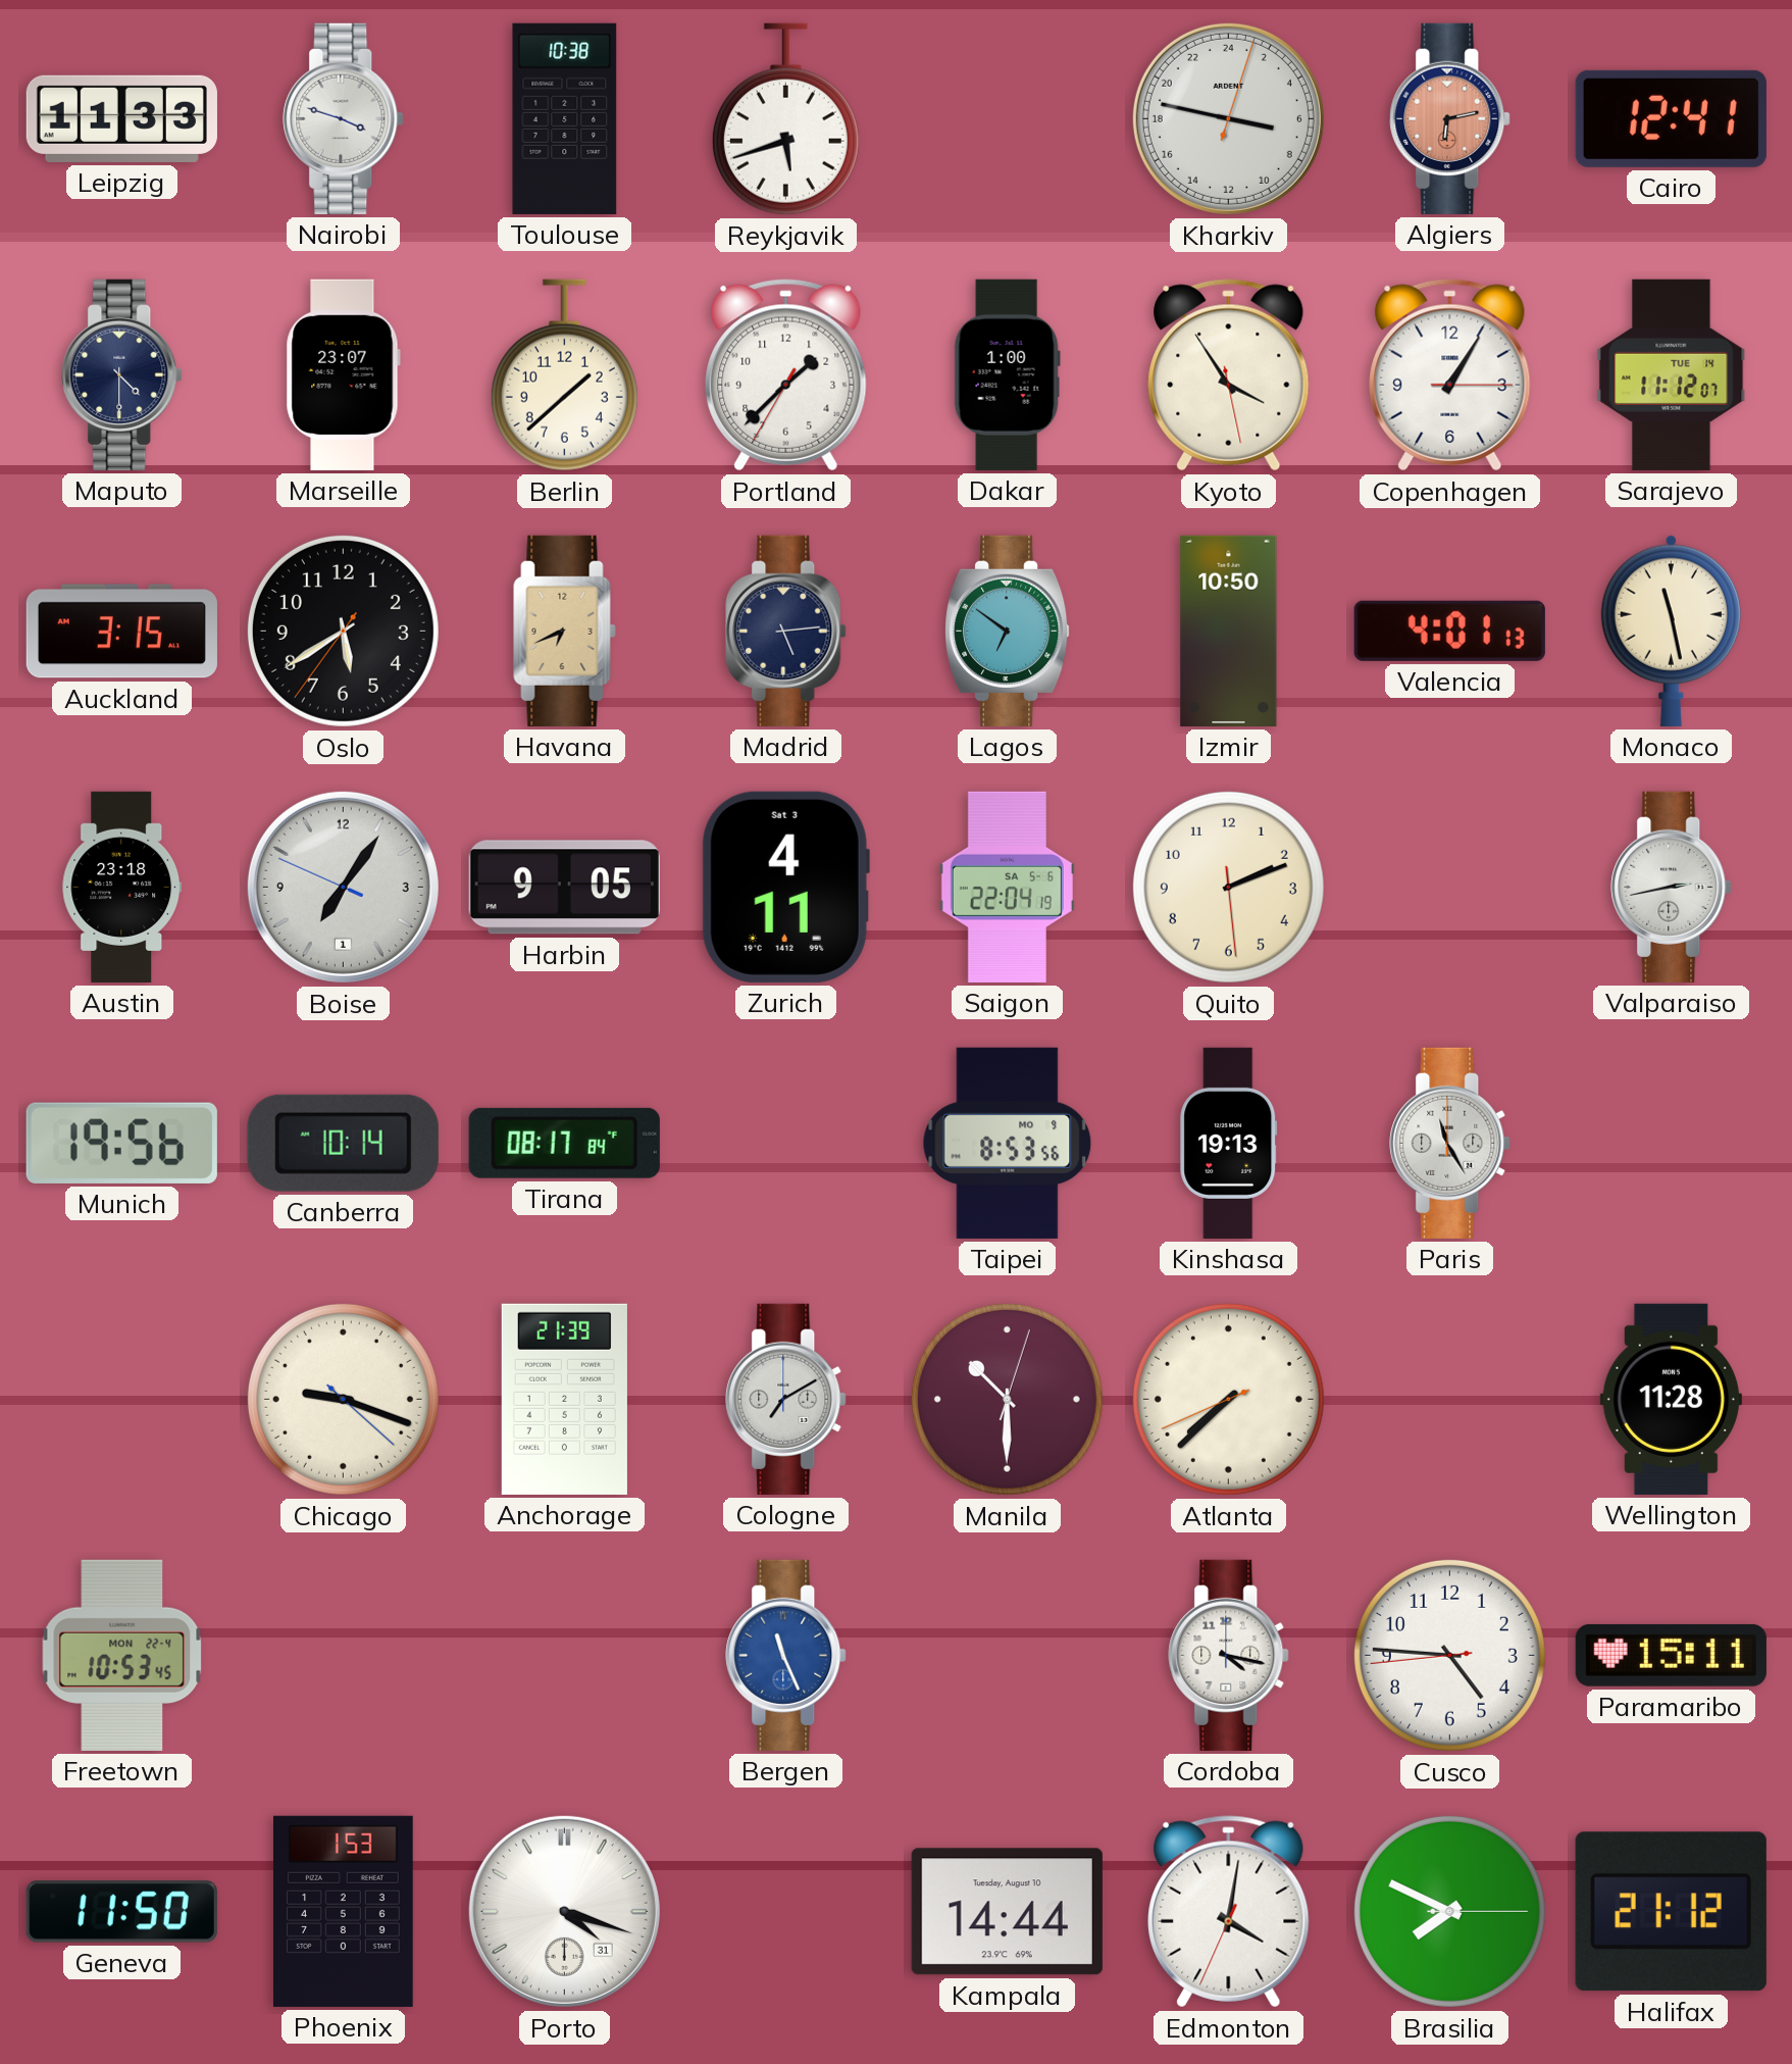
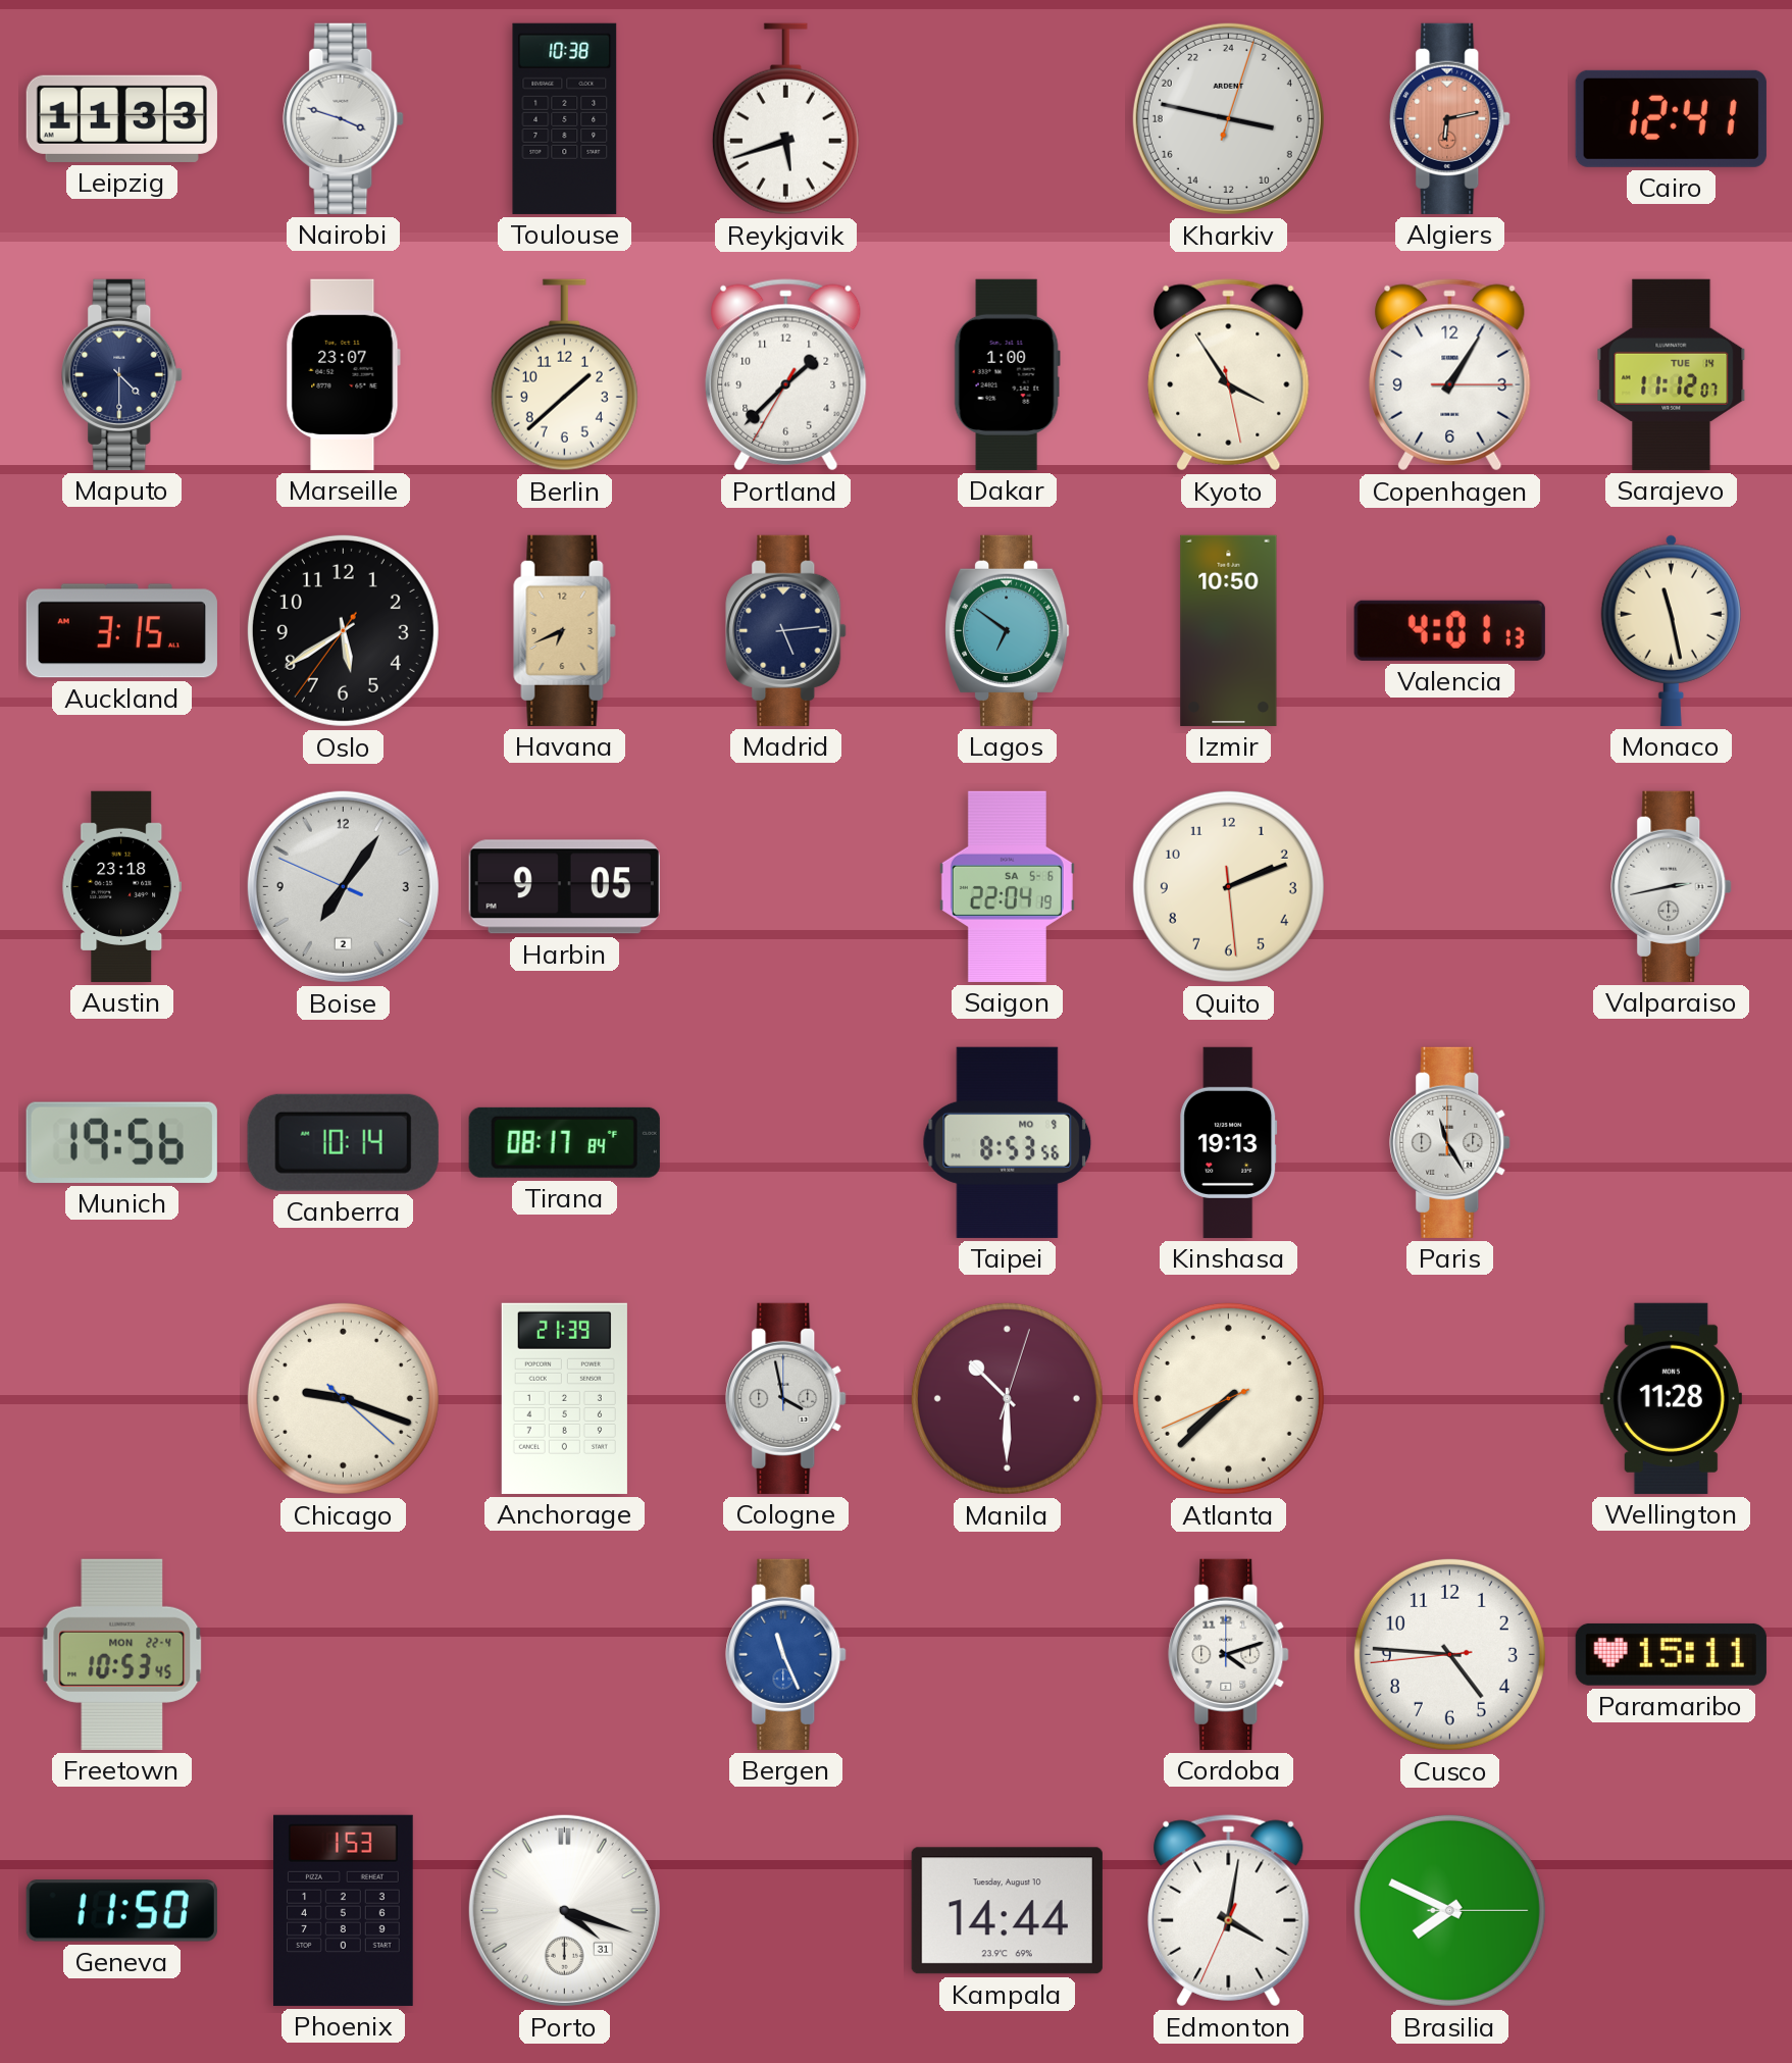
Boise date: 1 -> 2 (343, 886)
Zurich: 4:11 -> none (785, 887)
Cologne: 7:10 -> 3:58 (786, 1398)
Cordoba: 4:17 -> 4:12 (1229, 1654)
Halifax: 21:12 -> none (1671, 1912)
